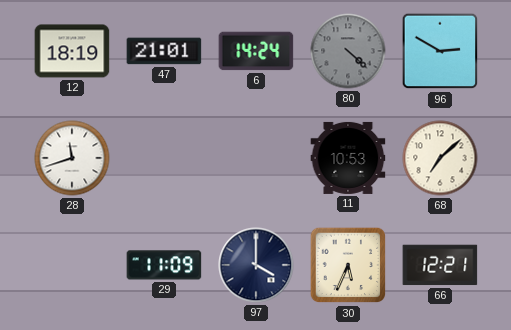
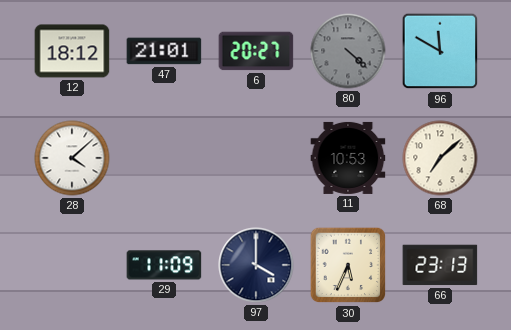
12: 18:19 -> 18:12 (72, 51)
6: 14:24 -> 20:27 (256, 51)
96: 2:50 -> 11:50 (440, 51)
28: 11:42 -> 4:08 (72, 158)
66: 12:21 -> 23:13 (440, 265)
